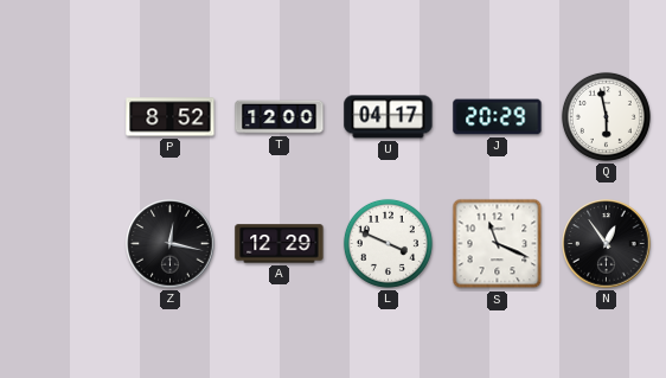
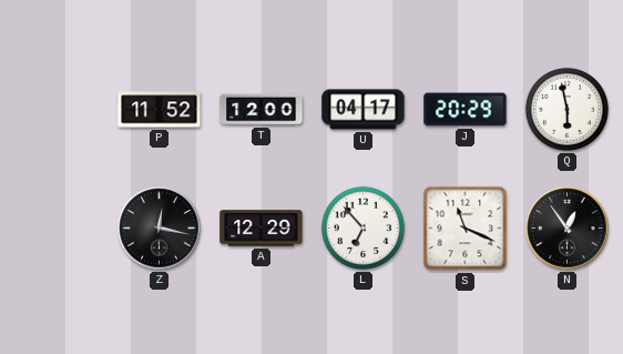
P: 8:52 -> 11:52 (160, 110)
L: 3:49 -> 6:53 (362, 227)
